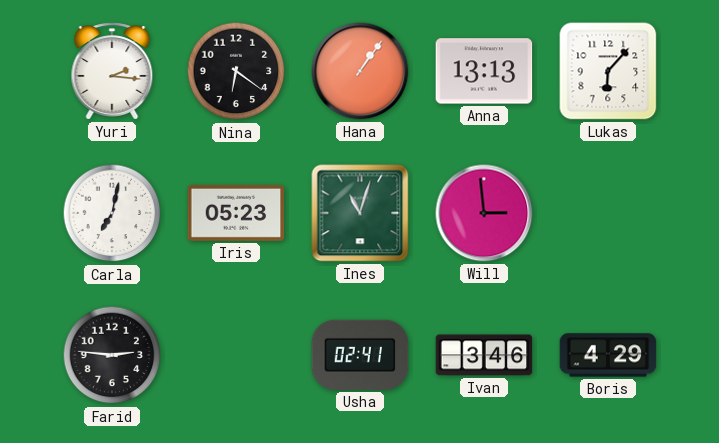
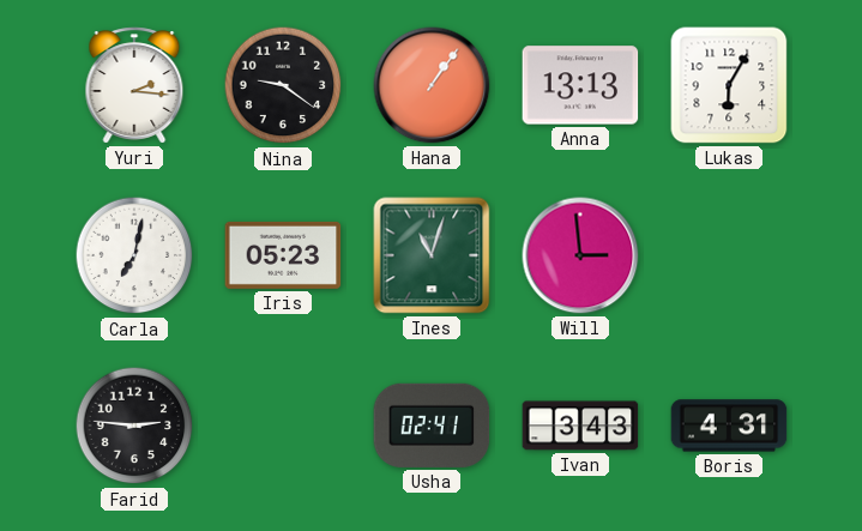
Nina: 6:21 -> 9:21 (283, 85)
Lukas: 6:07 -> 6:05 (729, 85)
Ivan: 3:46 -> 3:43 (580, 426)
Boris: 4:29 -> 4:31 (729, 426)
